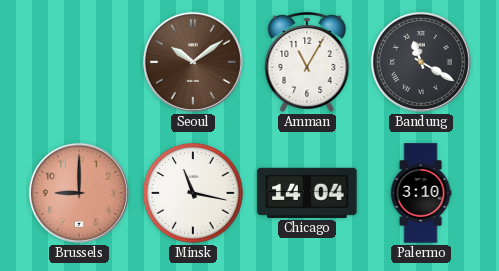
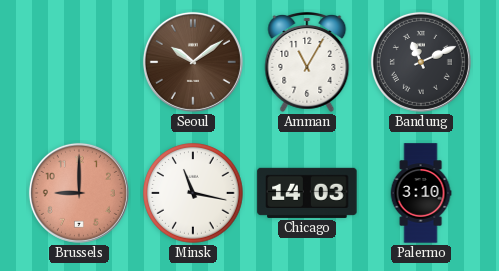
Bandung: 11:20 -> 11:11 (421, 62)
Chicago: 14:04 -> 14:03 (307, 193)
